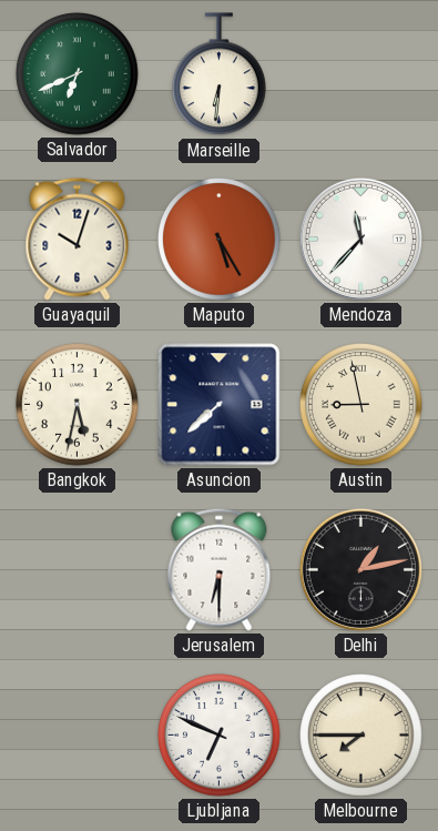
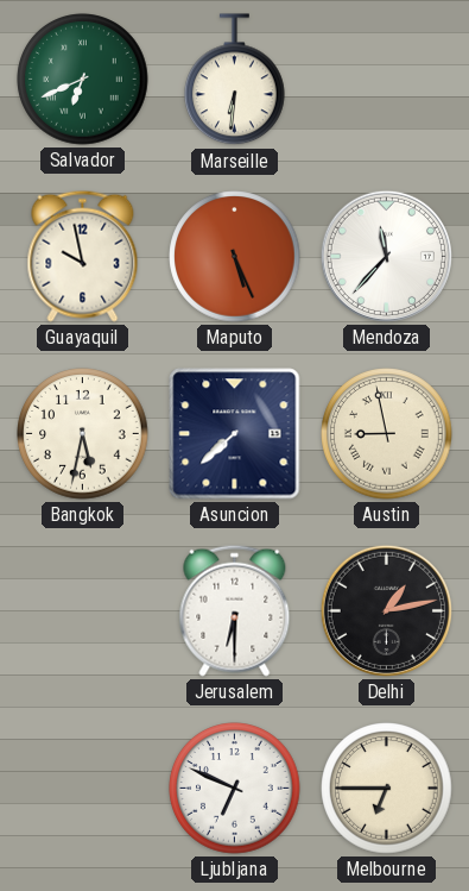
Guayaquil: 10:03 -> 9:58 (83, 256)
Maputo: 5:25 -> 5:26 (235, 257)
Melbourne: 7:45 -> 6:45 (387, 789)
